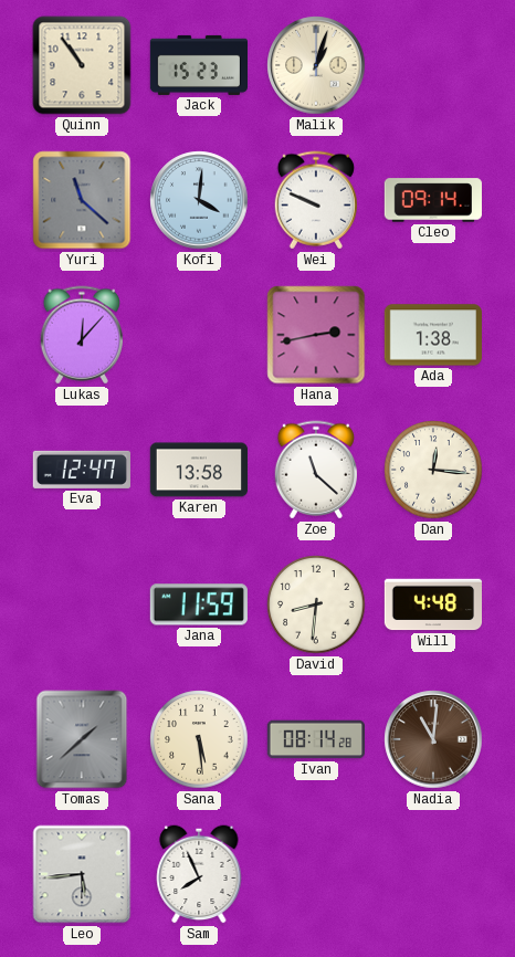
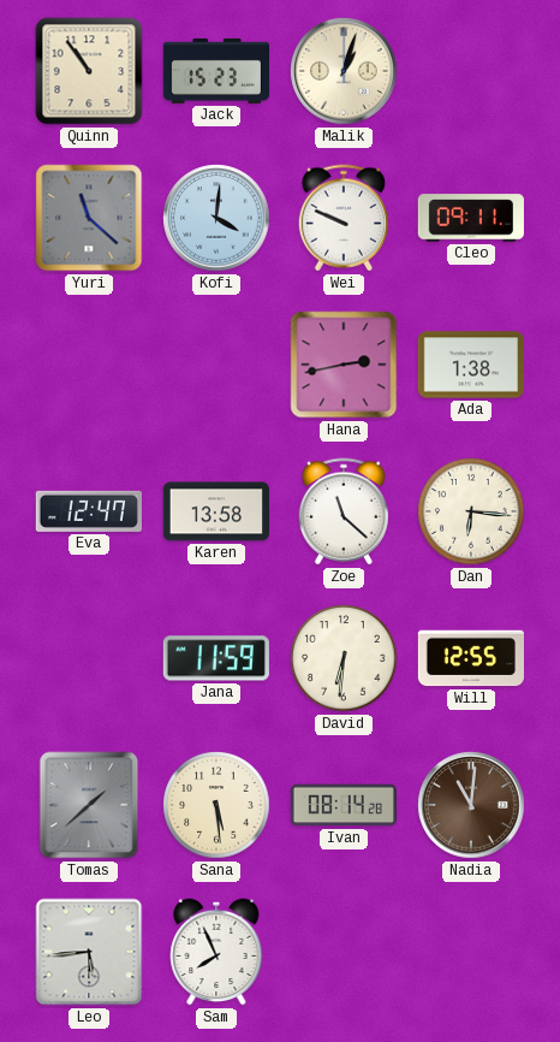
Cleo: 09:14 -> 09:11 (470, 218)
Lukas: 12:07 -> none (81, 335)
Dan: 12:16 -> 6:16 (471, 511)
David: 8:31 -> 6:31 (344, 658)
Will: 4:48 -> 12:55 (470, 658)
